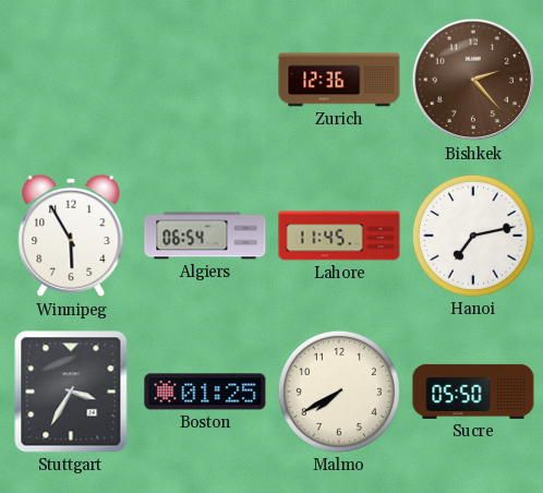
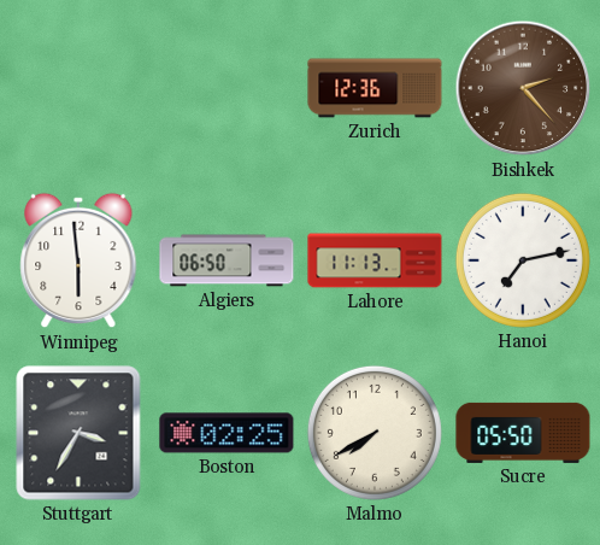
Winnipeg: 5:55 -> 5:59 (78, 260)
Algiers: 06:54 -> 06:50 (227, 260)
Lahore: 11:45 -> 11:13 (375, 260)
Boston: 01:25 -> 02:25 (227, 433)
